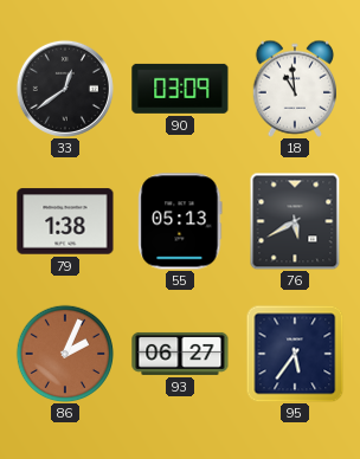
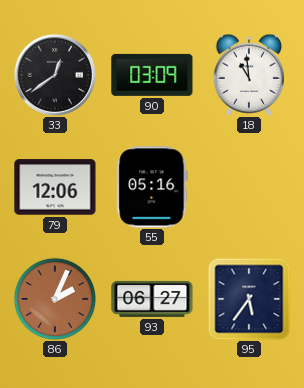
79: 1:38 -> 12:06 (55, 187)
55: 05:13 -> 05:16 (152, 187)
76: 5:40 -> none (295, 221)
